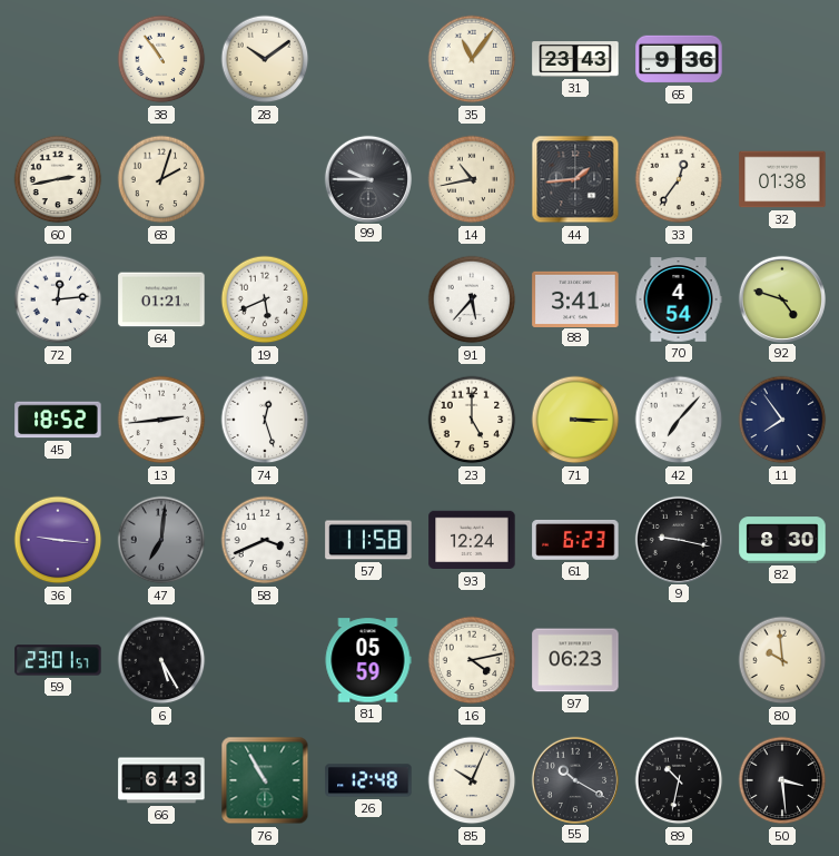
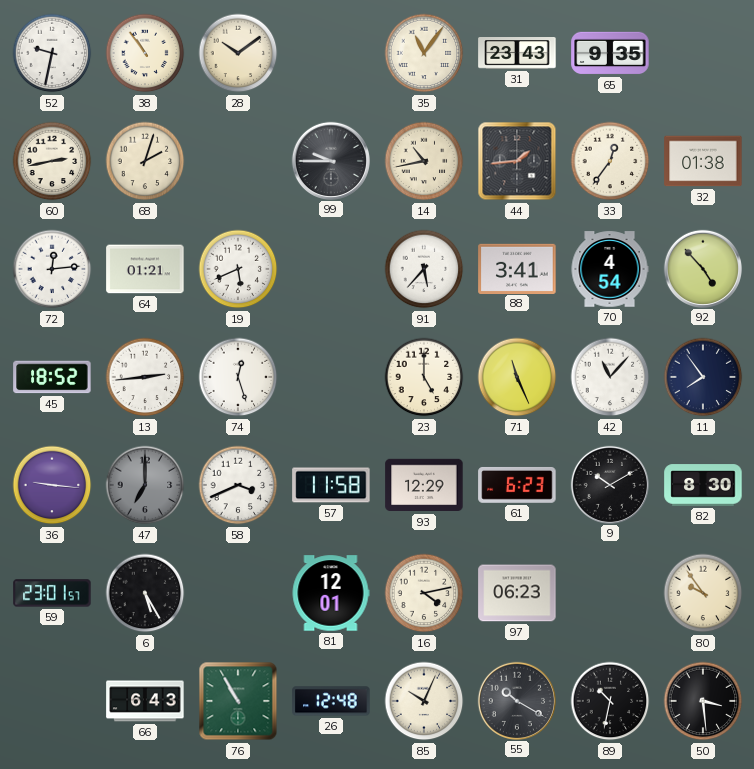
52: none -> 9:32 (52, 53)
65: 9:36 -> 9:35 (610, 53)
92: 4:48 -> 4:53 (702, 268)
71: 3:15 -> 11:26 (517, 377)
42: 7:07 -> 11:07 (610, 377)
47: 7:01 -> 7:00 (145, 485)
93: 12:24 -> 12:29 (424, 485)
9: 9:17 -> 10:10 (609, 484)
81: 05:59 -> 12:01 (331, 593)
80: 9:59 -> 9:54 (703, 593)
